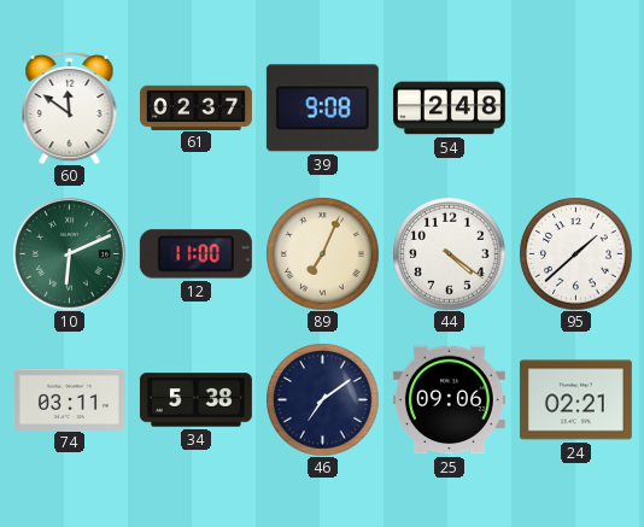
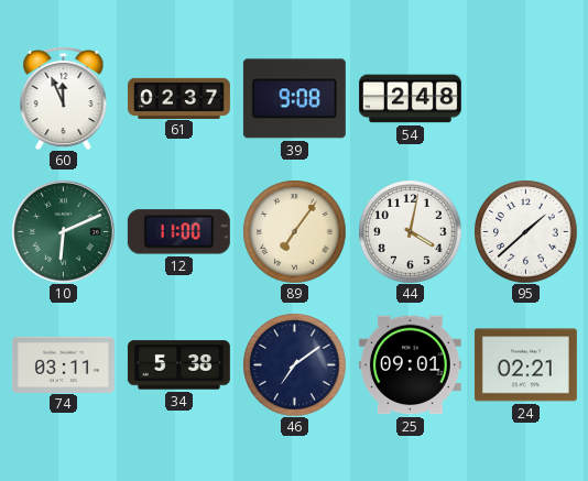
60: 11:51 -> 11:56 (64, 98)
89: 7:04 -> 7:06 (294, 231)
44: 4:21 -> 4:02 (410, 231)
25: 09:06 -> 09:01 (410, 365)
